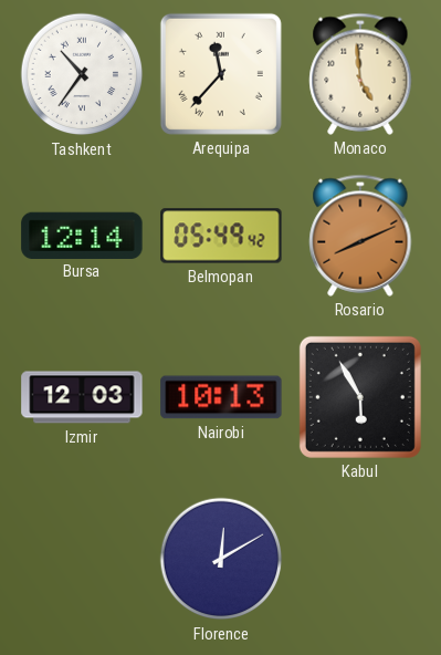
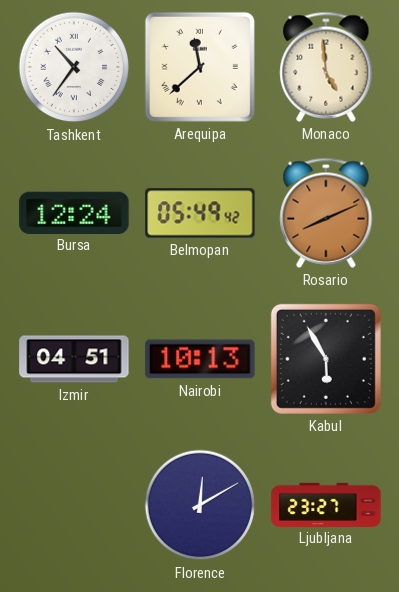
Arequipa: 11:37 -> 11:38 (200, 67)
Bursa: 12:14 -> 12:24 (74, 212)
Izmir: 12:03 -> 04:51 (74, 359)
Ljubljana: none -> 23:27 (326, 504)
